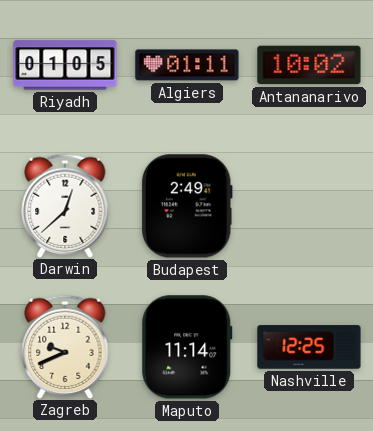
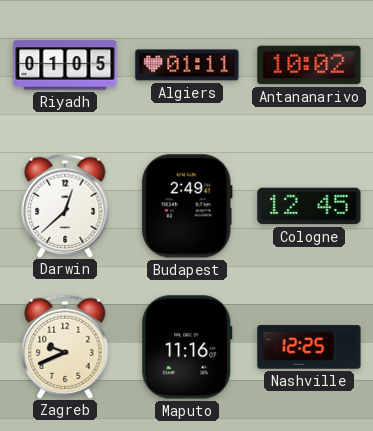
Cologne: none -> 12:45 (309, 206)
Maputo: 11:14 -> 11:16 (187, 347)
